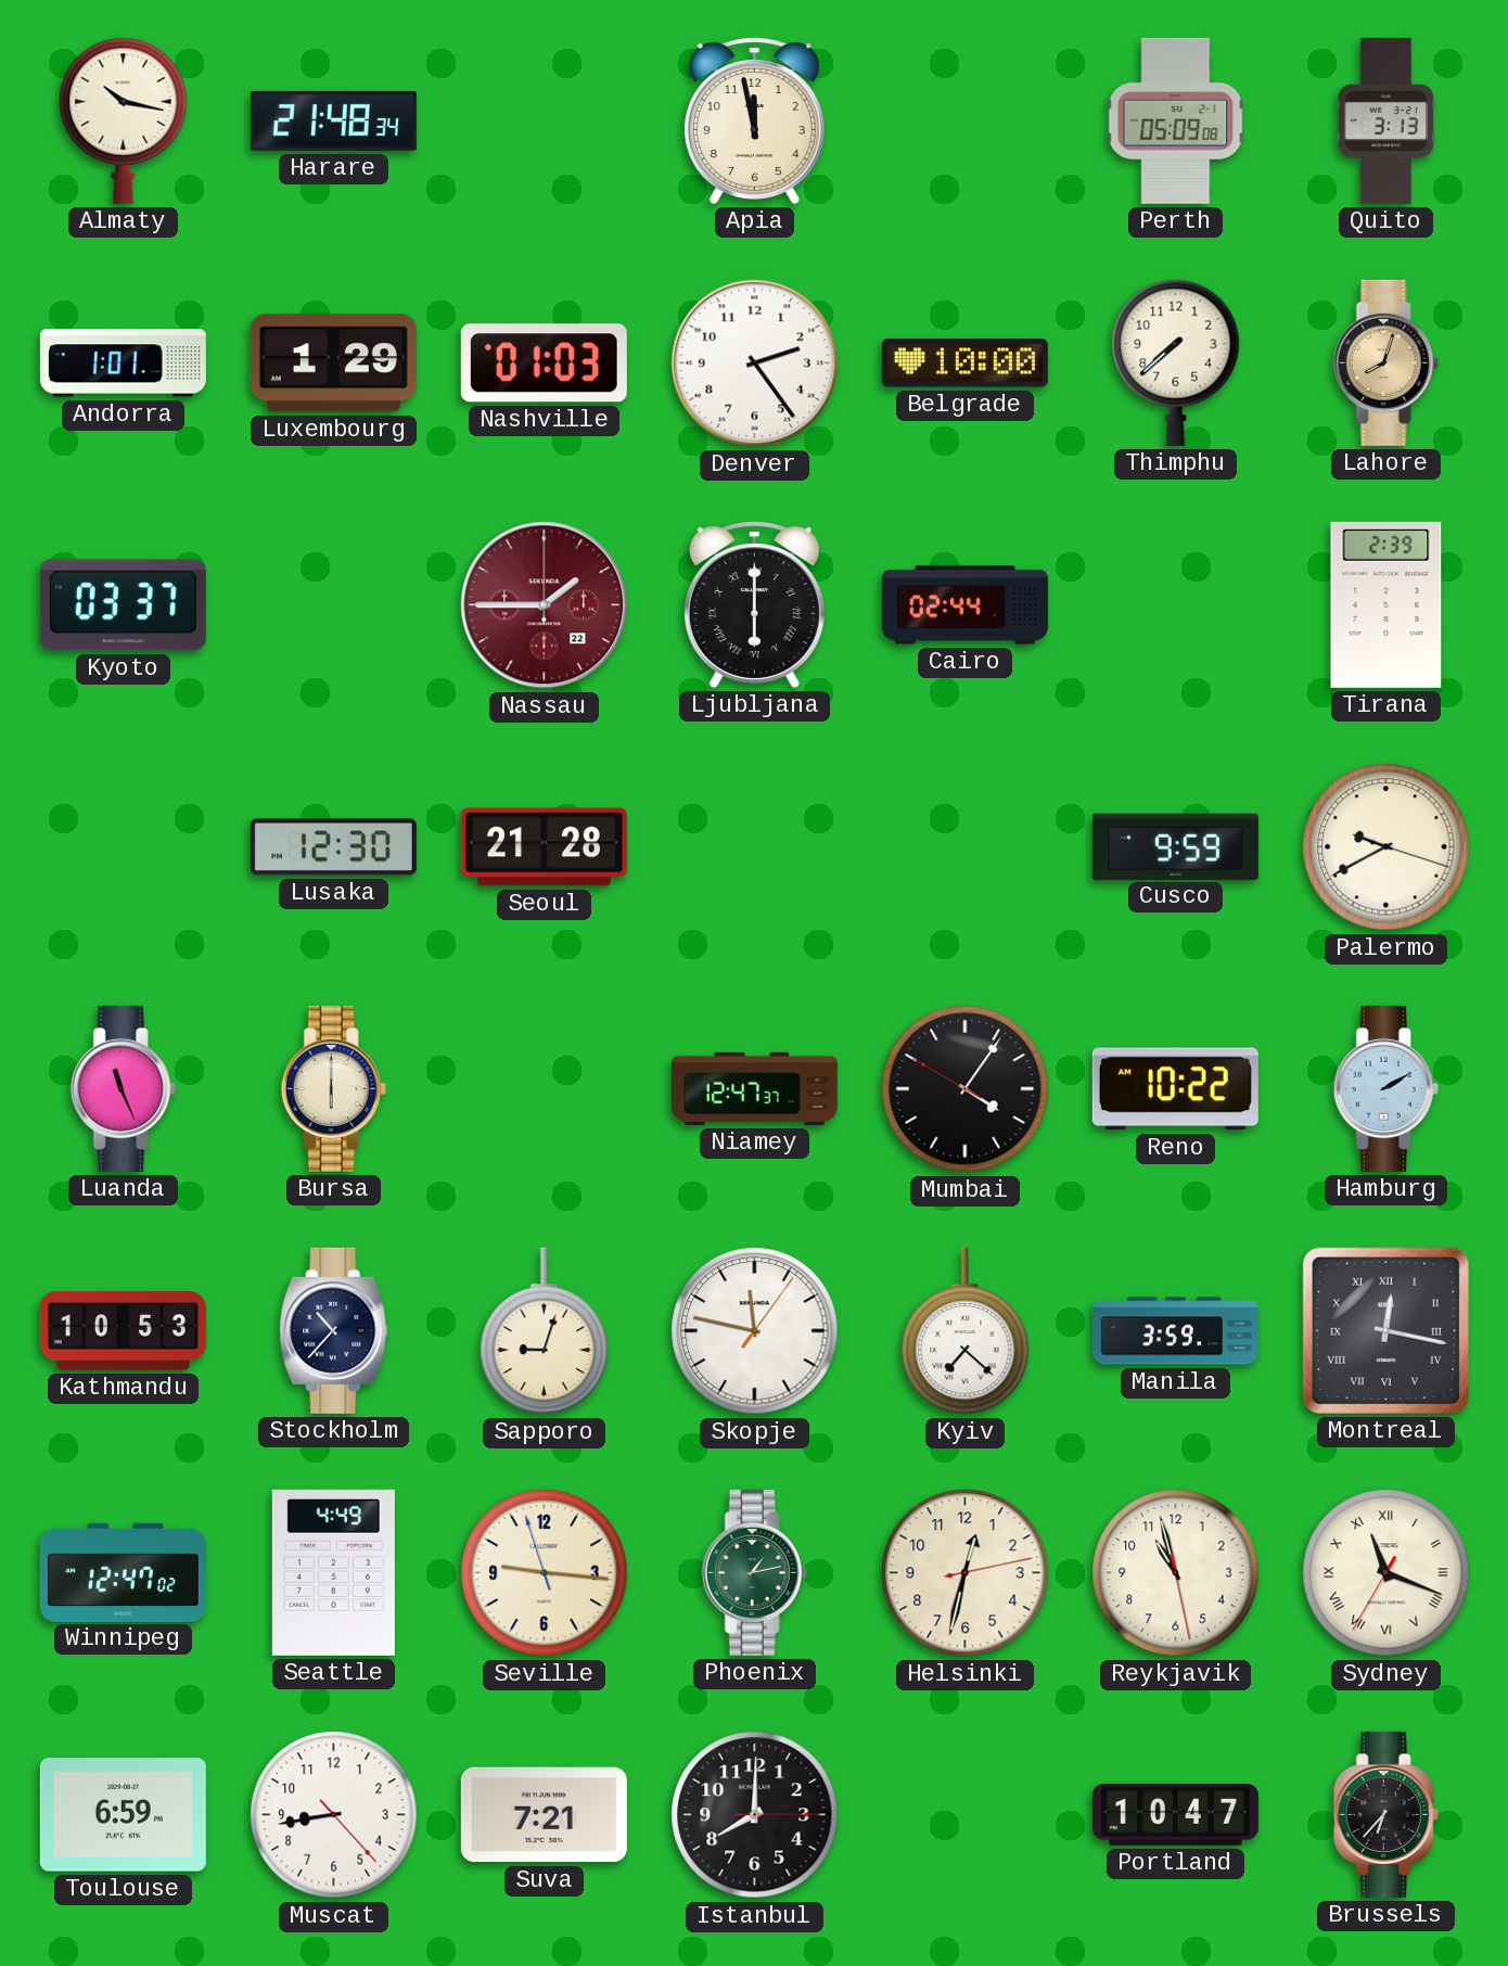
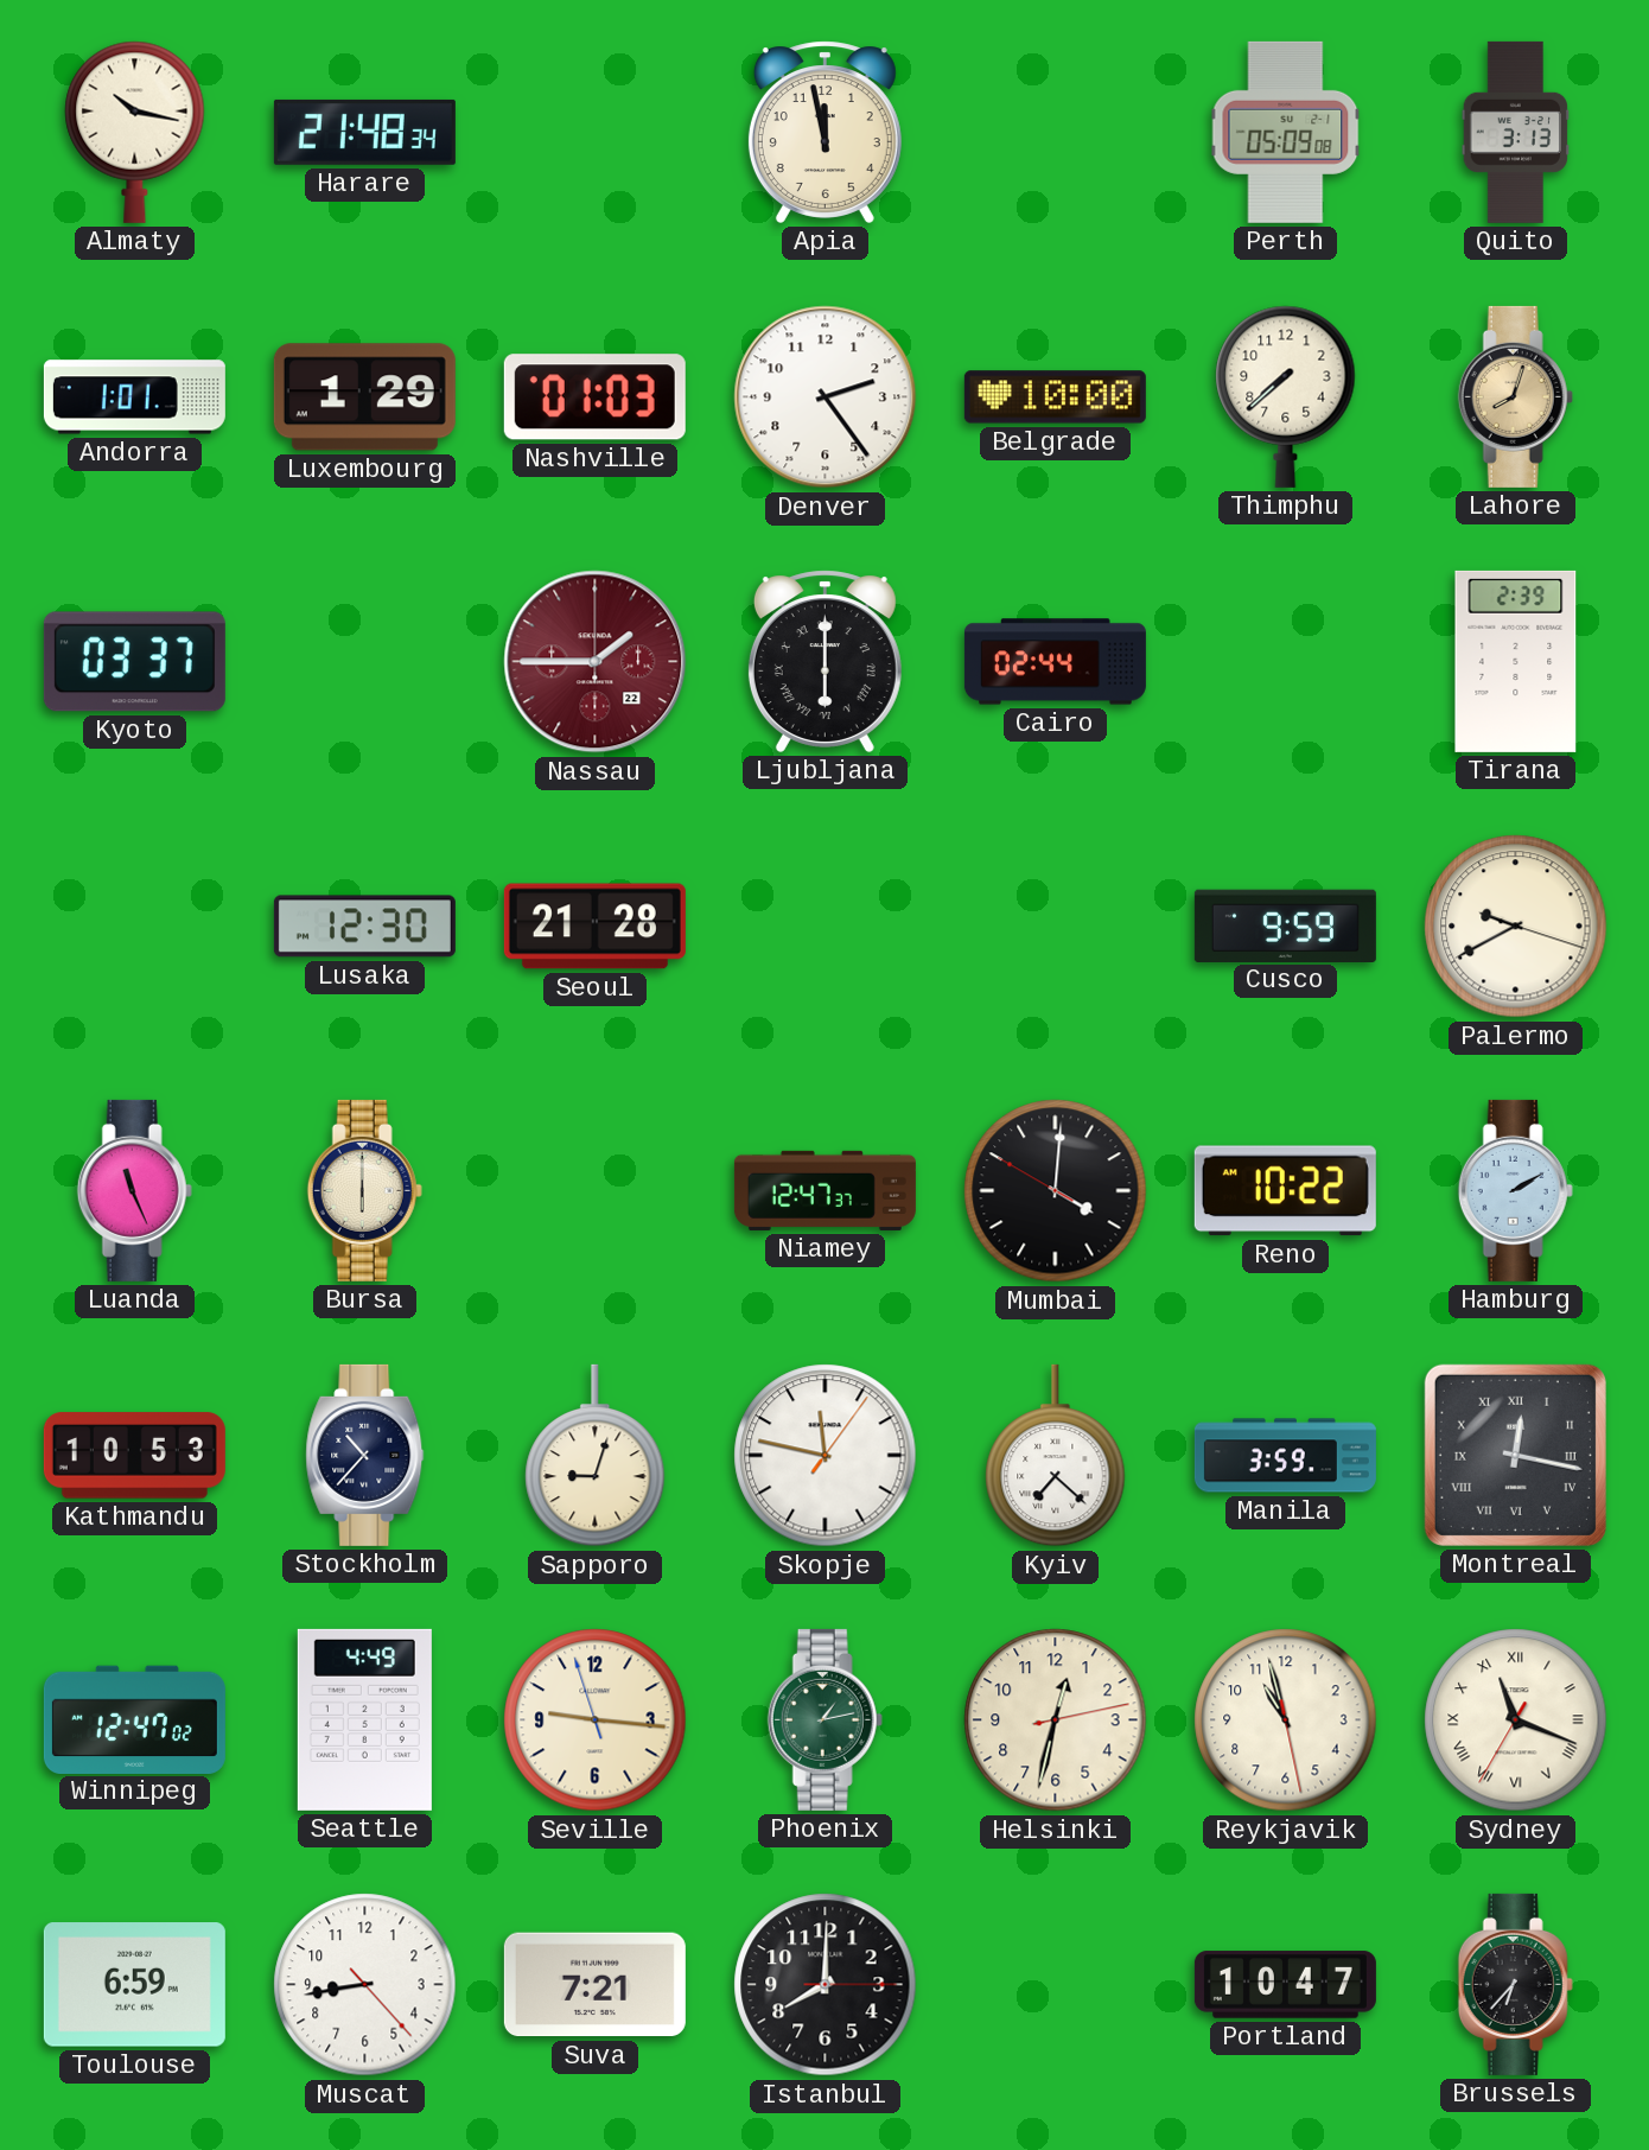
Mumbai: 4:05 -> 4:00 (1056, 1191)
